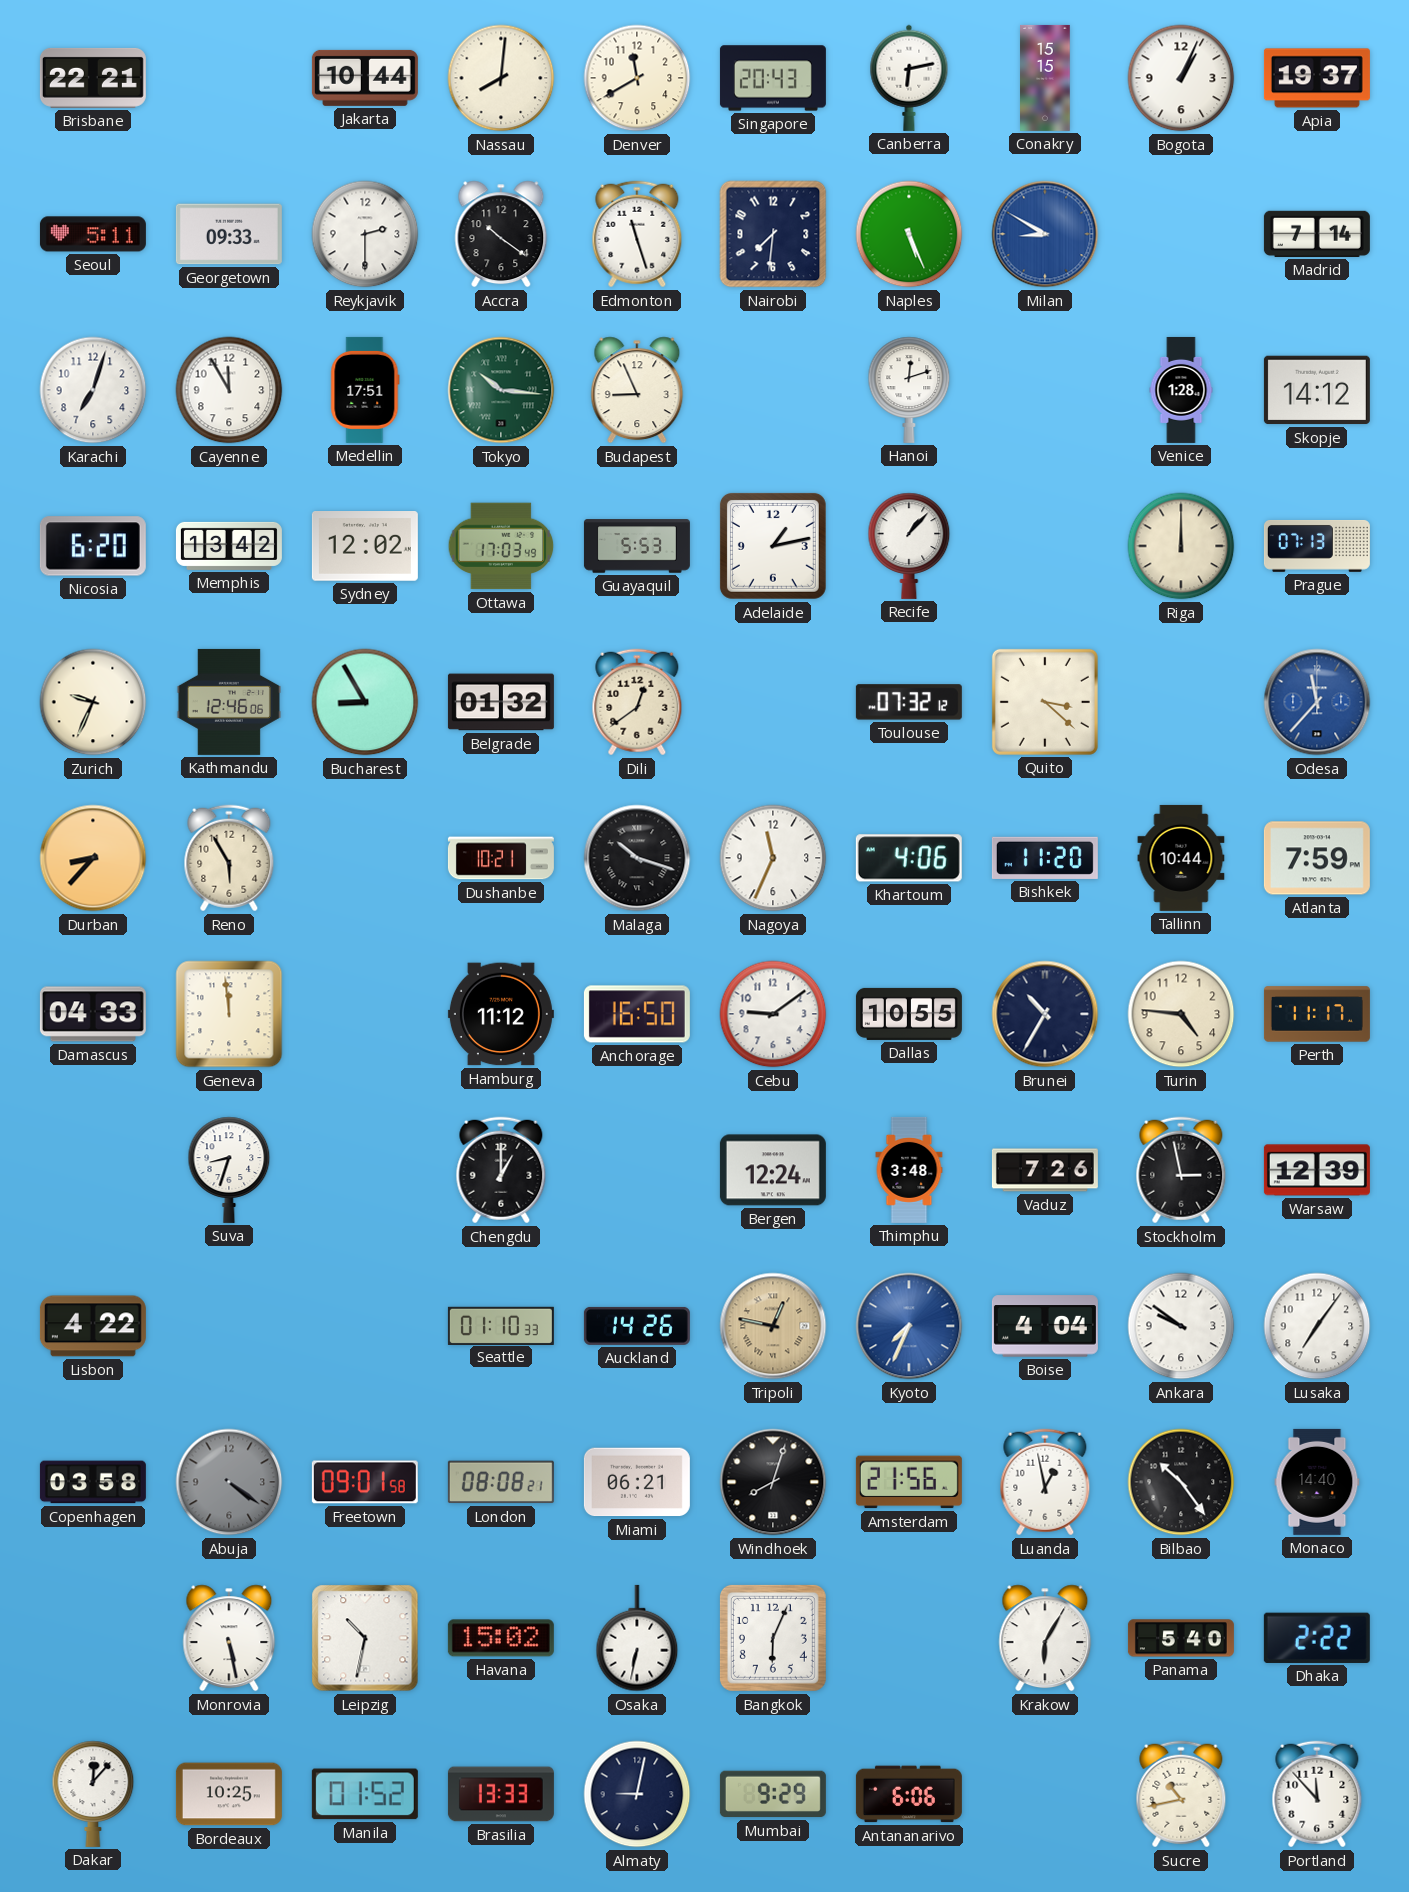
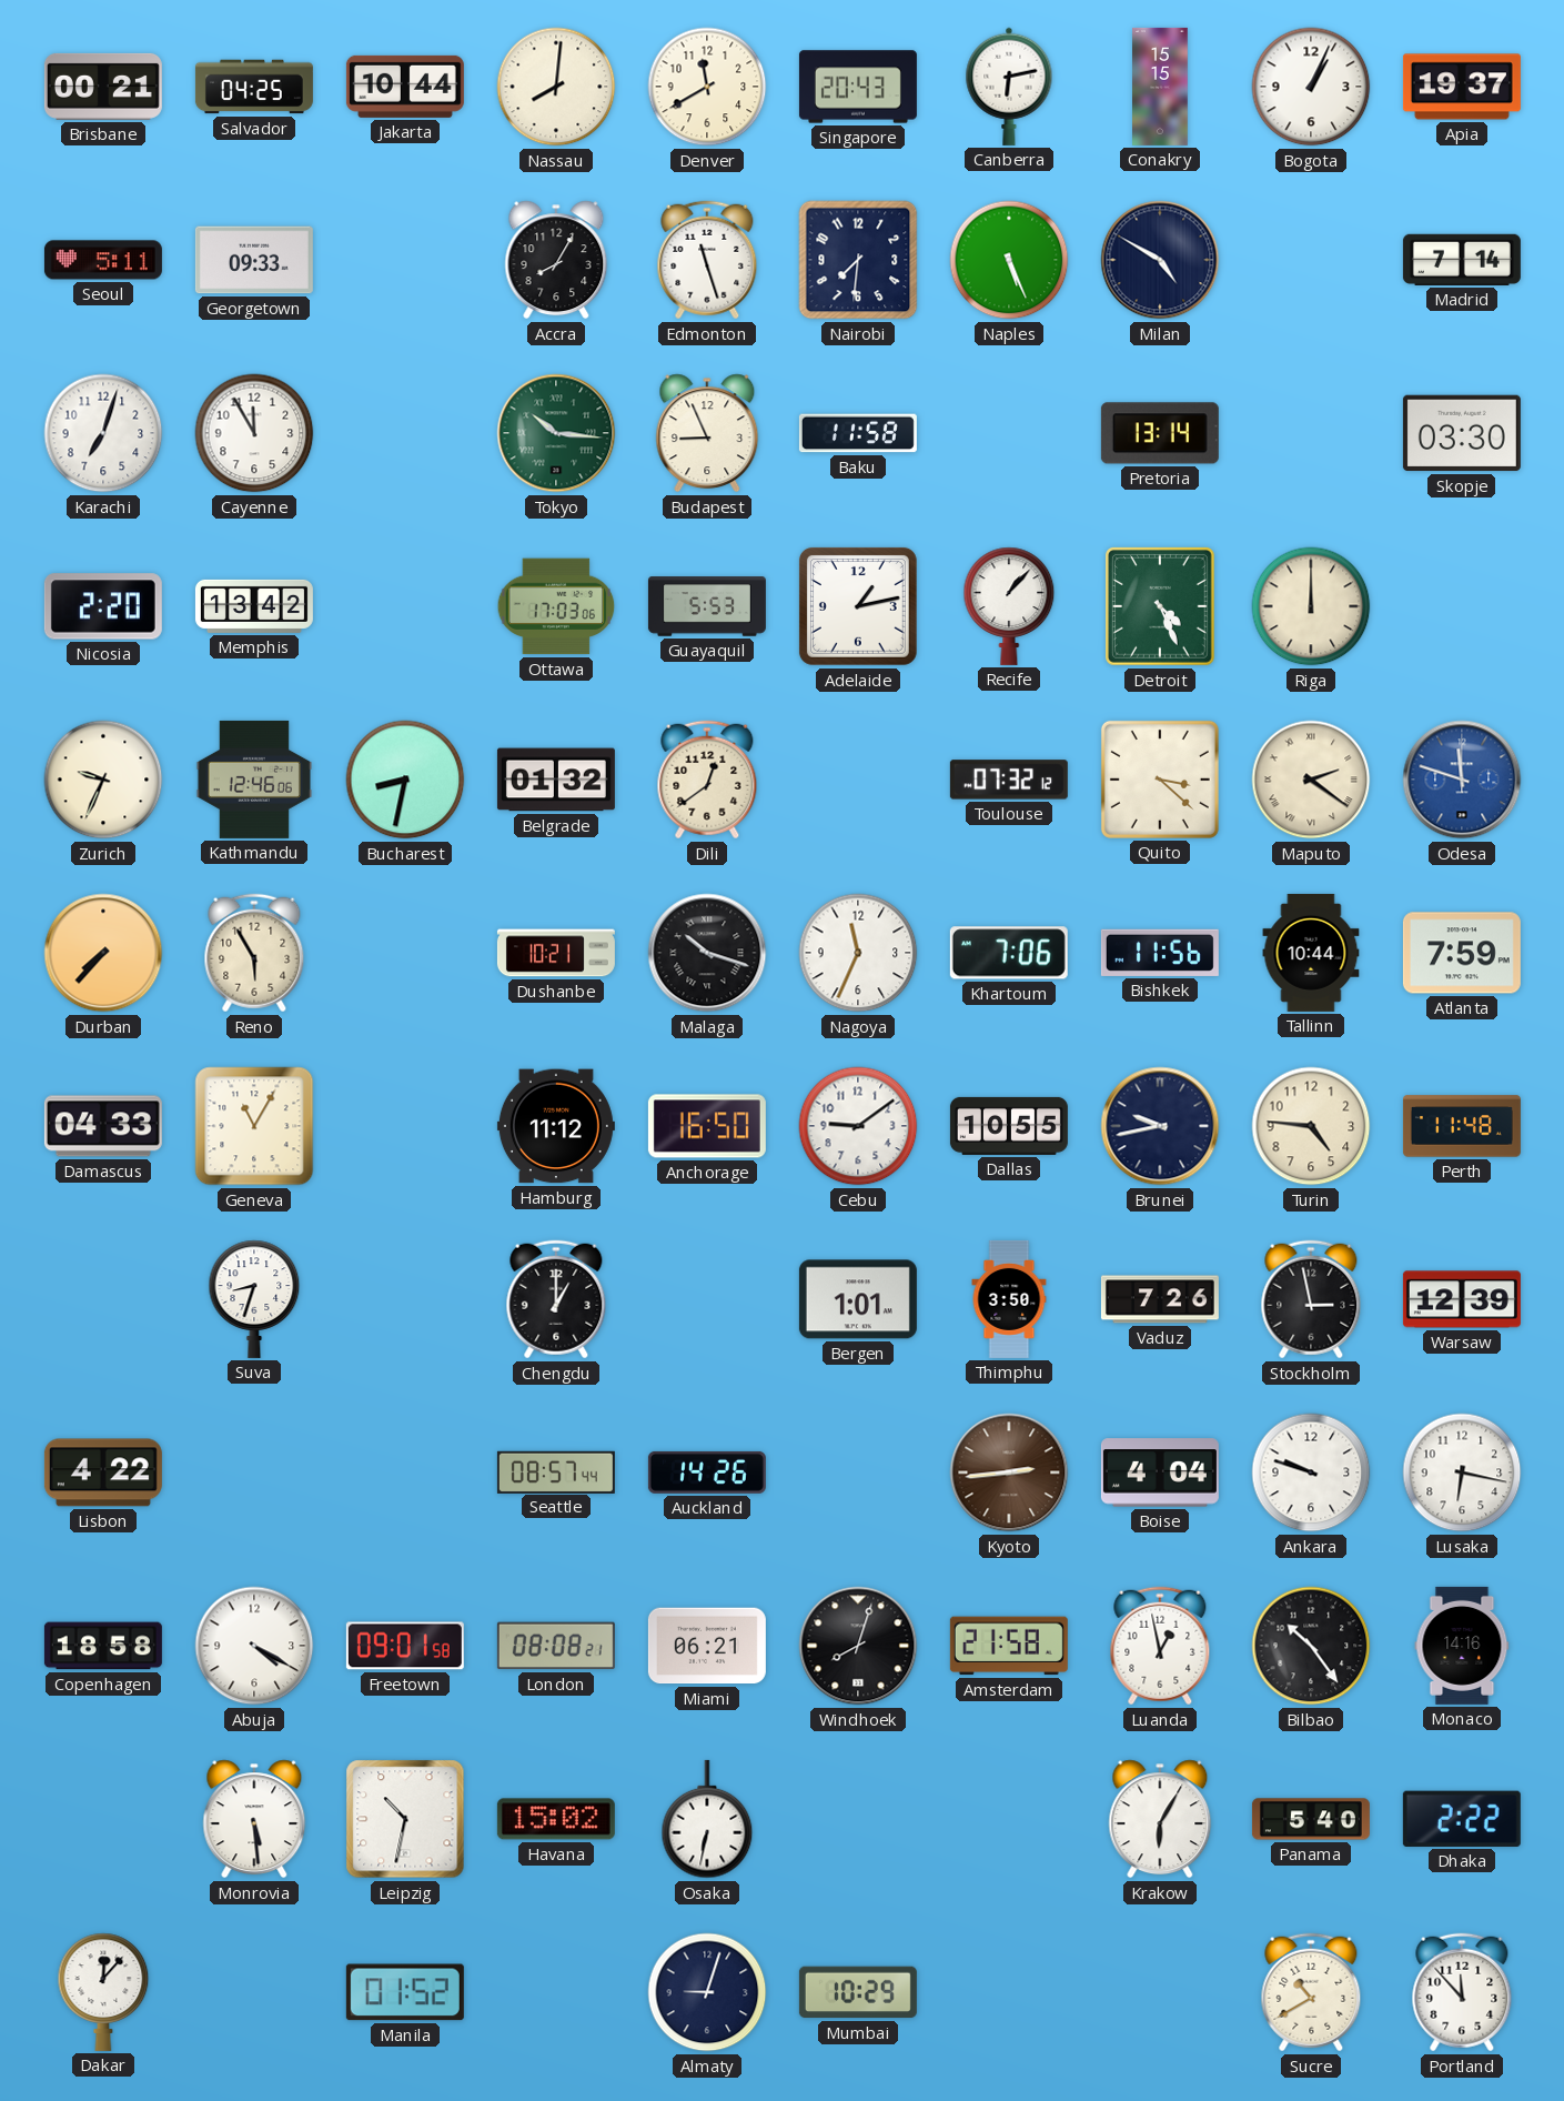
Brisbane: 22:21 -> 00:21 (103, 87)
Salvador: none -> 04:25 (254, 87)
Reykjavik: 2:30 -> none (365, 234)
Accra: 10:21 -> 8:05 (556, 260)
Milan: 8:50 -> 4:50 (1160, 260)
Milan dial: blue -> navy (1160, 260)
Medellin: 17:51 -> none (365, 390)
Baku: none -> 11:58 (858, 433)
Hanoi: 12:12 -> none (909, 390)
Pretoria: none -> 13:14 (1160, 433)
Venice: 1:28 -> none (1181, 390)
Skopje: 14:12 -> 03:30 (1462, 433)
Nicosia: 6:20 -> 2:20 (103, 606)
Sydney: 12:02 -> none (365, 547)
Ottawa: 17:03:49 -> 17:03:06 (556, 606)
Detroit: none -> 4:26 (1161, 607)
Prague: 07:13 -> none (1317, 546)
Bucharest: 8:55 -> 8:32 (405, 780)
Maputo: none -> 2:21 (1311, 780)
Odesa: 11:37 -> 11:48 (1462, 780)
Durban: 8:37 -> 7:37 (103, 953)
Khartoum: 4:06 -> 7:06 (1009, 953)
Bishkek: 11:20 -> 11:56 (1160, 953)
Geneva: 11:59 -> 11:05 (254, 1126)
Brunei: 10:35 -> 9:43 (1160, 1126)
Perth: 11:17 -> 11:48 (1462, 1126)
Bergen: 12:24 -> 1:01 (858, 1299)
Thimphu: 3:48 -> 3:50 (1009, 1299)
Seattle: 01:10 -> 08:57 (556, 1471)
Tripoli: 12:47 -> none (773, 1326)
Kyoto: 7:34 -> 2:44 (1009, 1472)
Kyoto dial: blue -> brown (1009, 1472)
Ankara: 9:51 -> 9:48 (1311, 1472)
Lusaka: 7:06 -> 6:17 (1462, 1472)
Copenhagen: 03:58 -> 18:58 (103, 1646)
Abuja: 4:21 -> 4:20 (254, 1646)
Abuja dial: grey -> white (254, 1646)
Amsterdam: 21:56 -> 21:58 (1009, 1646)
Monaco: 14:40 -> 14:16 (1462, 1646)
Monrovia: 5:28 -> 5:29 (254, 1819)
Bangkok: 6:04 -> none (773, 1638)
Bordeaux: 10:25 -> none (229, 1794)
Brasilia: 13:33 -> none (501, 1794)
Almaty: 9:02 -> 9:03 (707, 1992)
Mumbai: 9:29 -> 10:29 (858, 1992)
Antananarivo: 6:06 -> none (909, 1794)
Sucre: 10:43 -> 10:40 (1311, 1992)
